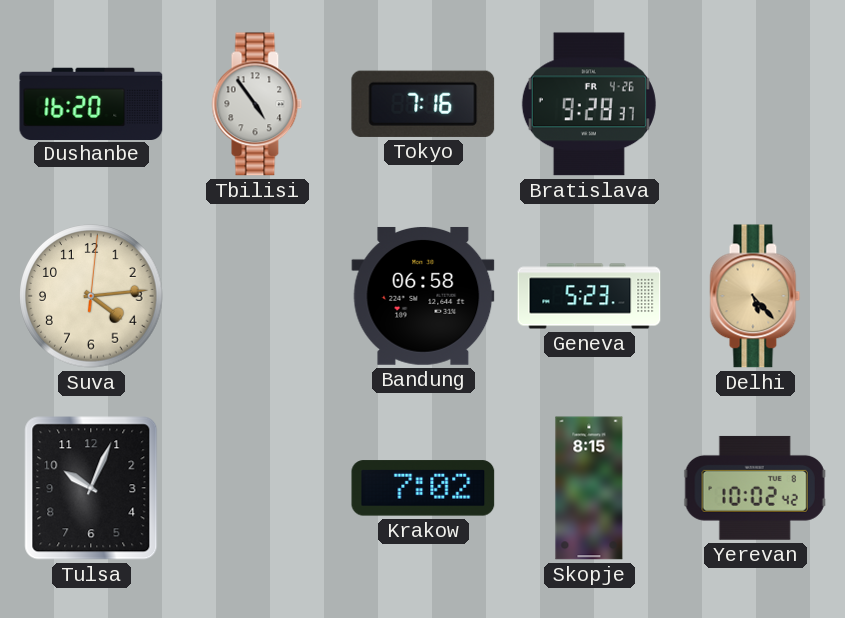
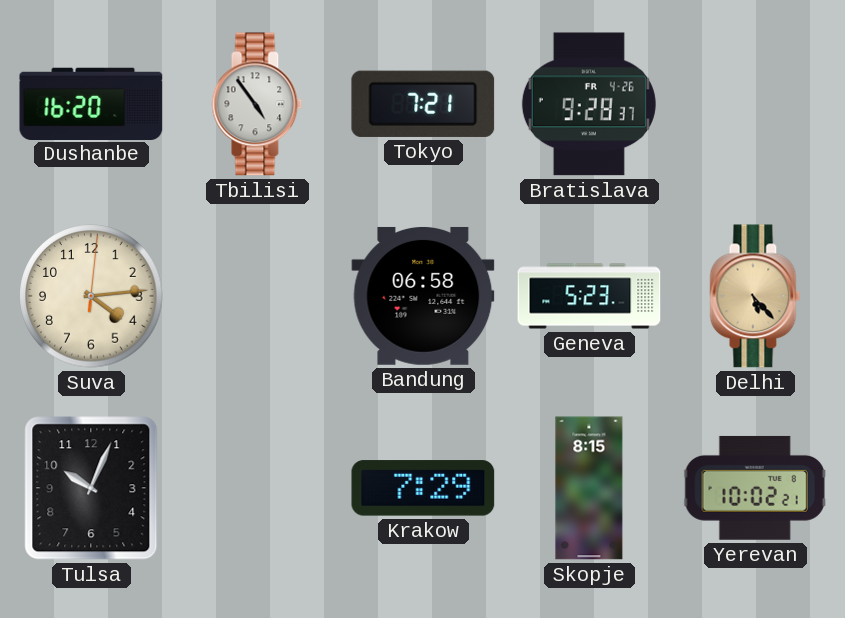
Tokyo: 7:16 -> 7:21 (423, 104)
Krakow: 7:02 -> 7:29 (423, 488)
Yerevan: 10:02:42 -> 10:02:21 (755, 488)
